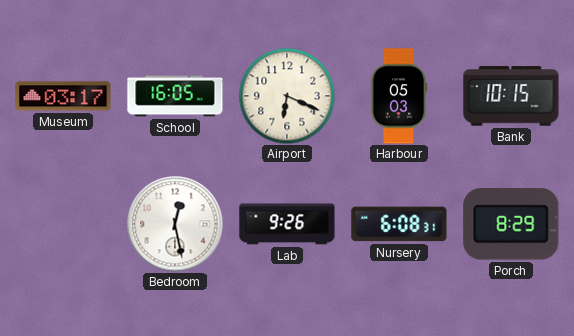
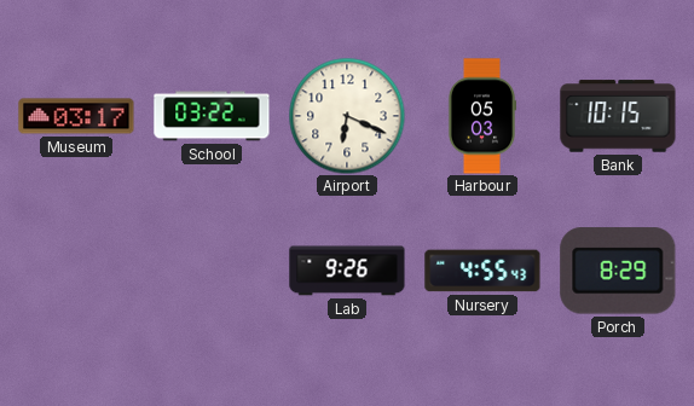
School: 16:05 -> 03:22 (212, 116)
Bedroom: 12:28 -> none (175, 224)
Nursery: 6:08 -> 4:55 (482, 271)
